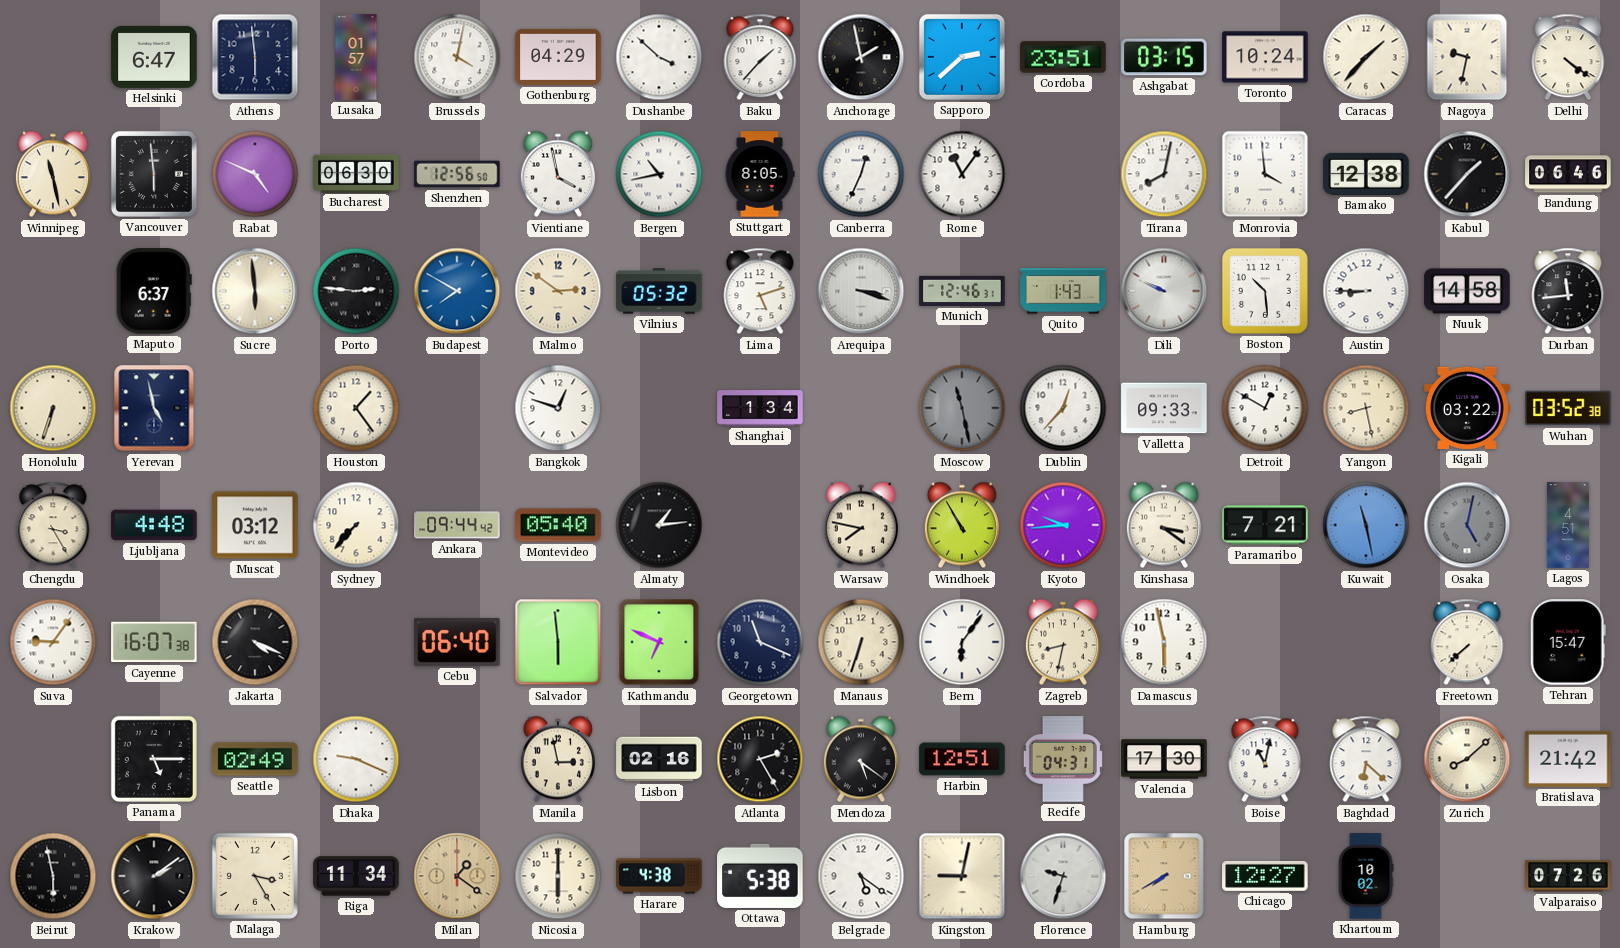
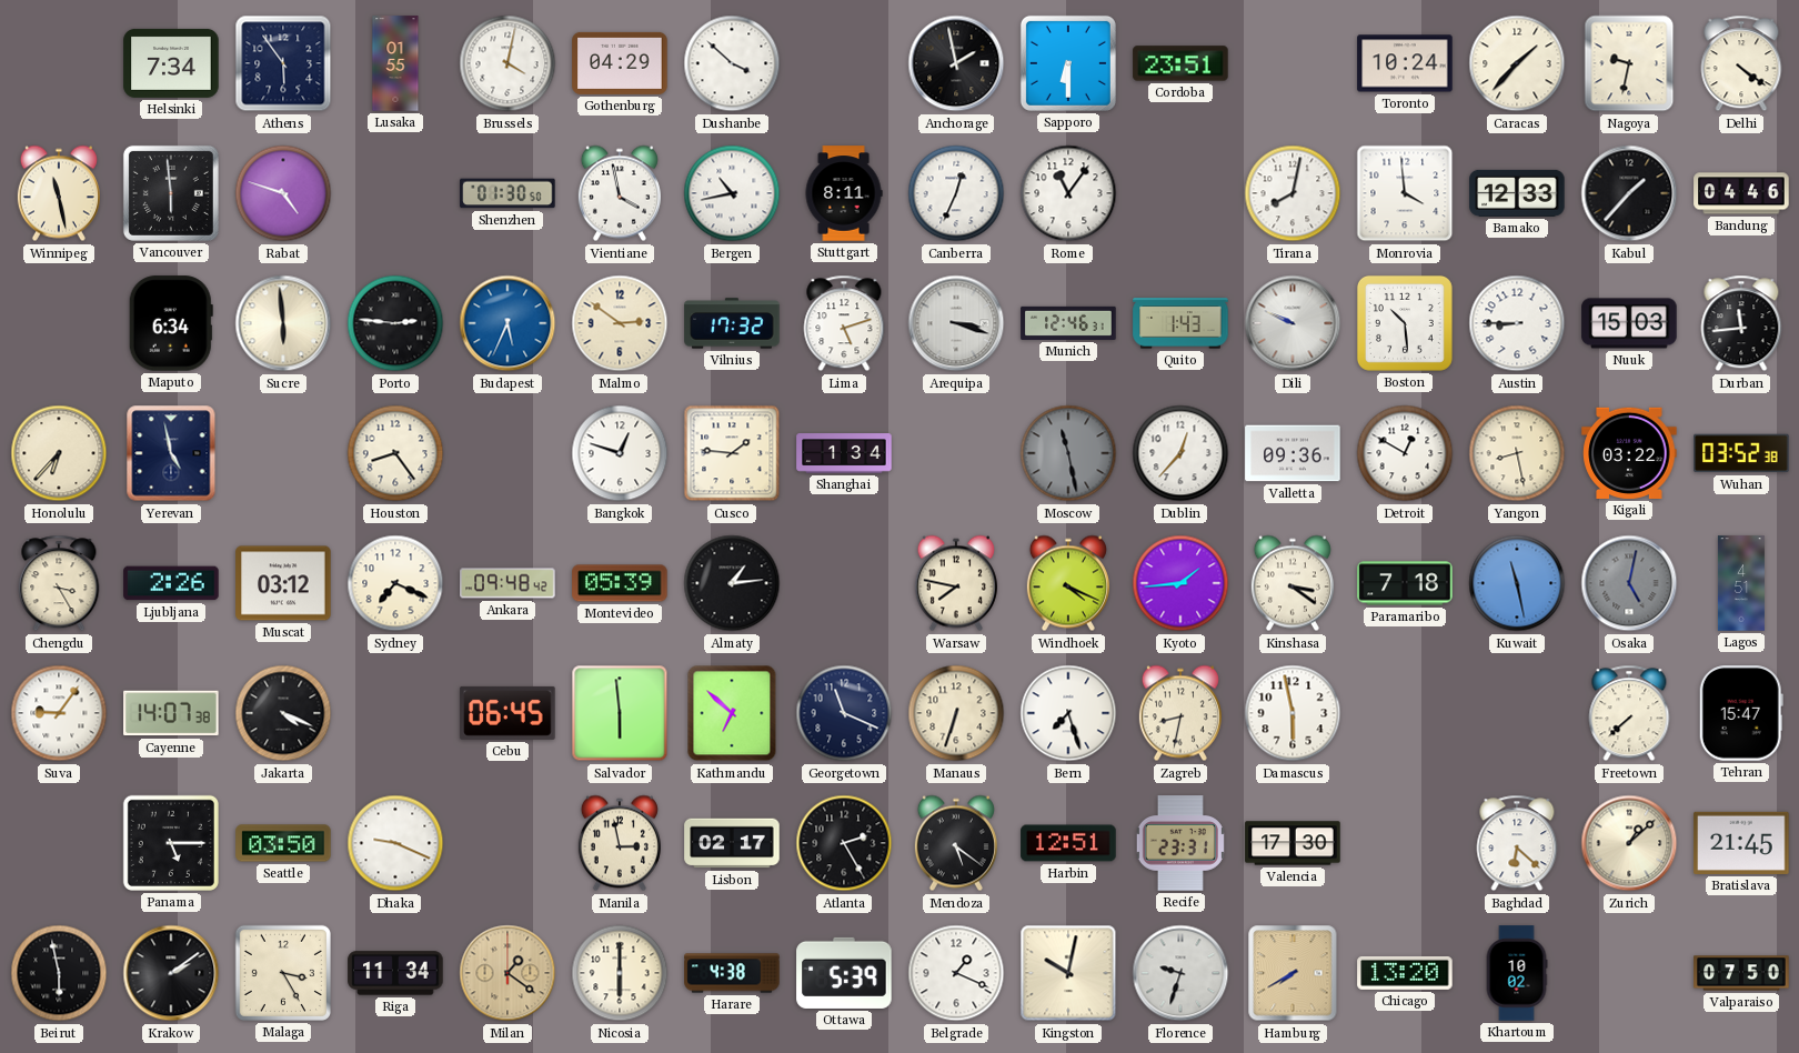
Helsinki: 6:47 -> 7:34 (171, 63)
Athens: 5:59 -> 5:54 (283, 63)
Lusaka: 01:57 -> 01:55 (395, 63)
Baku: 1:37 -> none (760, 57)
Sapporo: 2:38 -> 6:30 (1068, 63)
Ashgabat: 03:15 -> none (1164, 57)
Rabat: 4:49 -> 4:48 (283, 193)
Bucharest: 06:30 -> none (356, 173)
Shenzhen: 12:56 -> 01:30 (507, 193)
Stuttgart: 8:05 -> 8:11 (844, 193)
Bamako: 12:38 -> 12:33 (1517, 193)
Bandung: 06:46 -> 04:46 (1741, 193)
Maputo: 6:37 -> 6:34 (171, 323)
Budapest: 7:50 -> 5:34 (507, 323)
Vilnius: 05:32 -> 17:32 (732, 323)
Nuuk: 14:58 -> 15:03 (1629, 323)
Honolulu: 6:33 -> 6:37 (59, 453)
Houston: 1:24 -> 8:24 (395, 453)
Cusco: none -> 1:46 (732, 453)
Valletta: 09:33 -> 09:36 (1293, 453)
Ljubljana: 4:48 -> 2:26 (171, 583)
Sydney: 7:37 -> 7:19 (395, 583)
Ankara: 09:44 -> 09:48 (507, 583)
Montevideo: 05:40 -> 05:39 (620, 583)
Windhoek: 10:55 -> 4:19 (1068, 583)
Kyoto: 9:44 -> 1:44 (1180, 583)
Paramaribo: 7:21 -> 7:18 (1405, 583)
Cayenne: 16:07 -> 14:07 (171, 713)
Cebu: 06:40 -> 06:45 (507, 713)
Kathmandu: 6:49 -> 6:52 (732, 713)
Bern: 6:06 -> 7:27 (1068, 713)
Seattle: 02:49 -> 03:50 (283, 843)
Lisbon: 02:16 -> 02:17 (732, 843)
Recife: 04:31 -> 23:31 (1180, 843)
Boise: 11:02 -> none (1265, 759)
Zurich: 8:08 -> 1:08 (1629, 843)
Bratislava: 21:42 -> 21:45 (1741, 843)
Ottawa: 5:38 -> 5:39 (844, 973)
Belgrade: 5:21 -> 1:19 (956, 973)
Kingston: 9:02 -> 10:02 (1068, 973)
Chicago: 12:27 -> 13:20 (1405, 973)
Valparaiso: 07:26 -> 07:50 (1741, 973)
